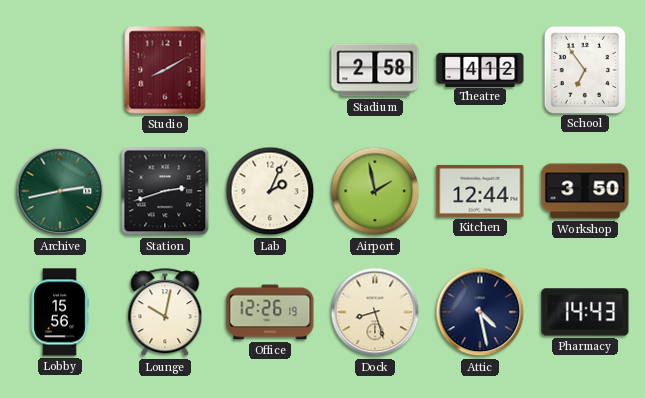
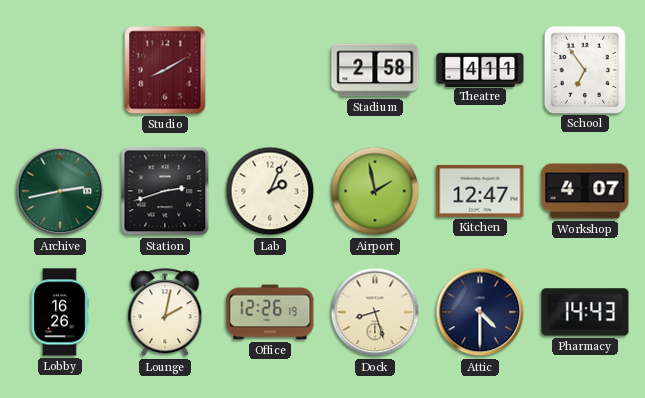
Theatre: 4:12 -> 4:11 (480, 69)
Kitchen: 12:44 -> 12:47 (480, 191)
Workshop: 3:50 -> 4:07 (585, 191)
Lobby: 15:56 -> 16:26 (60, 312)
Lounge: 10:02 -> 2:02 (165, 313)
Attic: 4:28 -> 4:30 (480, 312)
